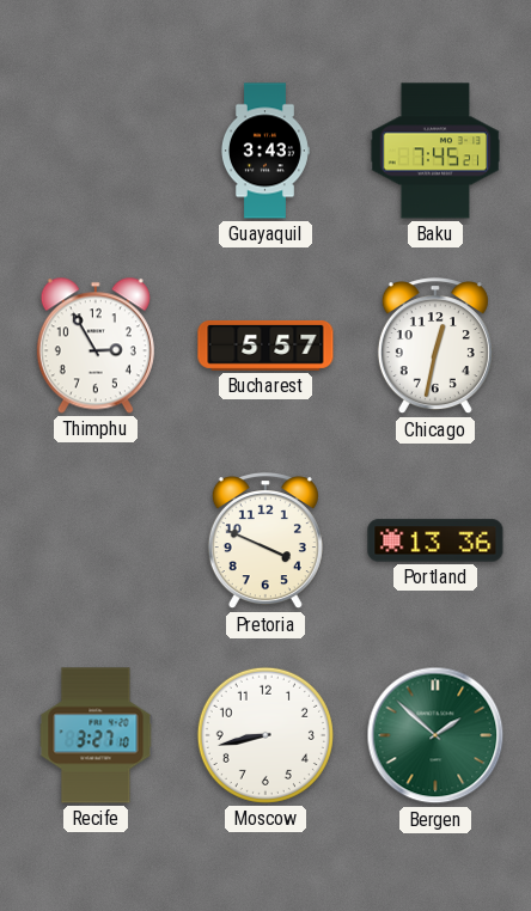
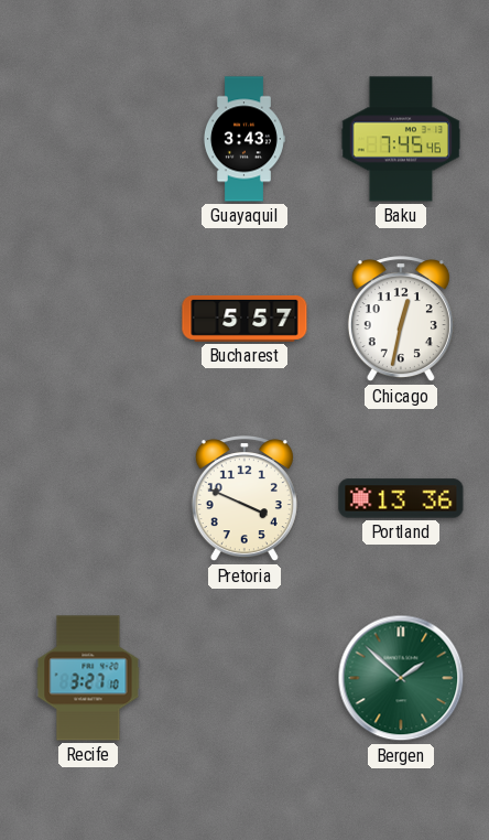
Baku: 7:45:21 -> 7:45:46 (401, 139)
Thimphu: 2:55 -> none (96, 346)
Moscow: 8:43 -> none (265, 735)
